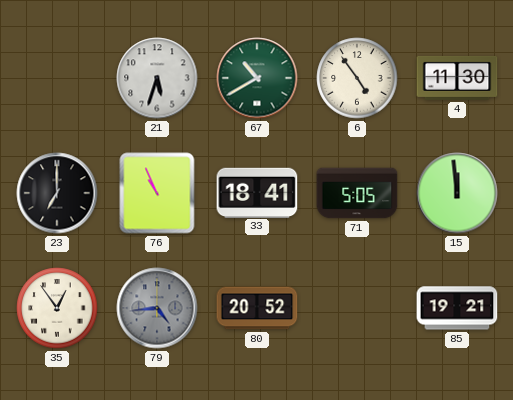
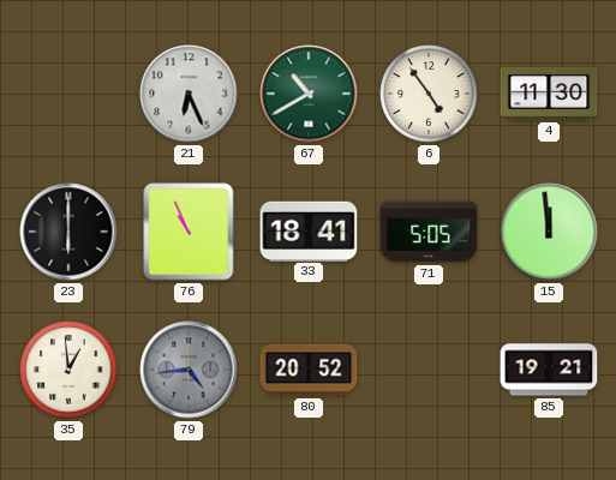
21: 5:33 -> 6:26 (189, 94)
23: 7:00 -> 6:00 (68, 232)
35: 12:54 -> 12:59 (68, 370)
